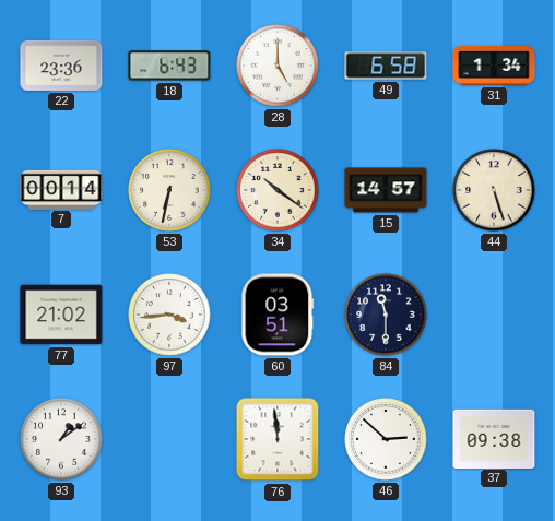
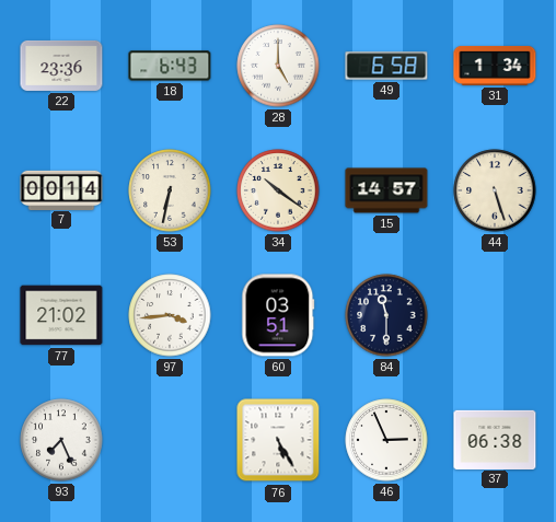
93: 1:09 -> 7:26 (61, 440)
76: 11:59 -> 5:25 (278, 440)
46: 2:52 -> 2:56 (386, 440)
37: 09:38 -> 06:38 (495, 439)
